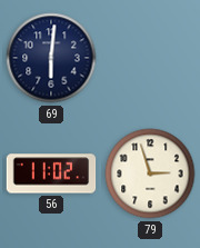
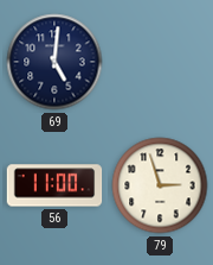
69: 6:01 -> 5:01 (54, 62)
56: 11:02 -> 11:00 (54, 185)
